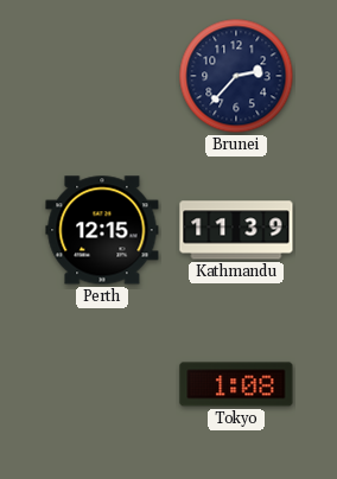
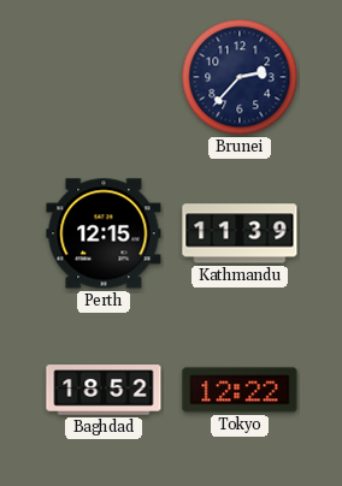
Baghdad: none -> 18:52 (104, 390)
Tokyo: 1:08 -> 12:22 (240, 390)
